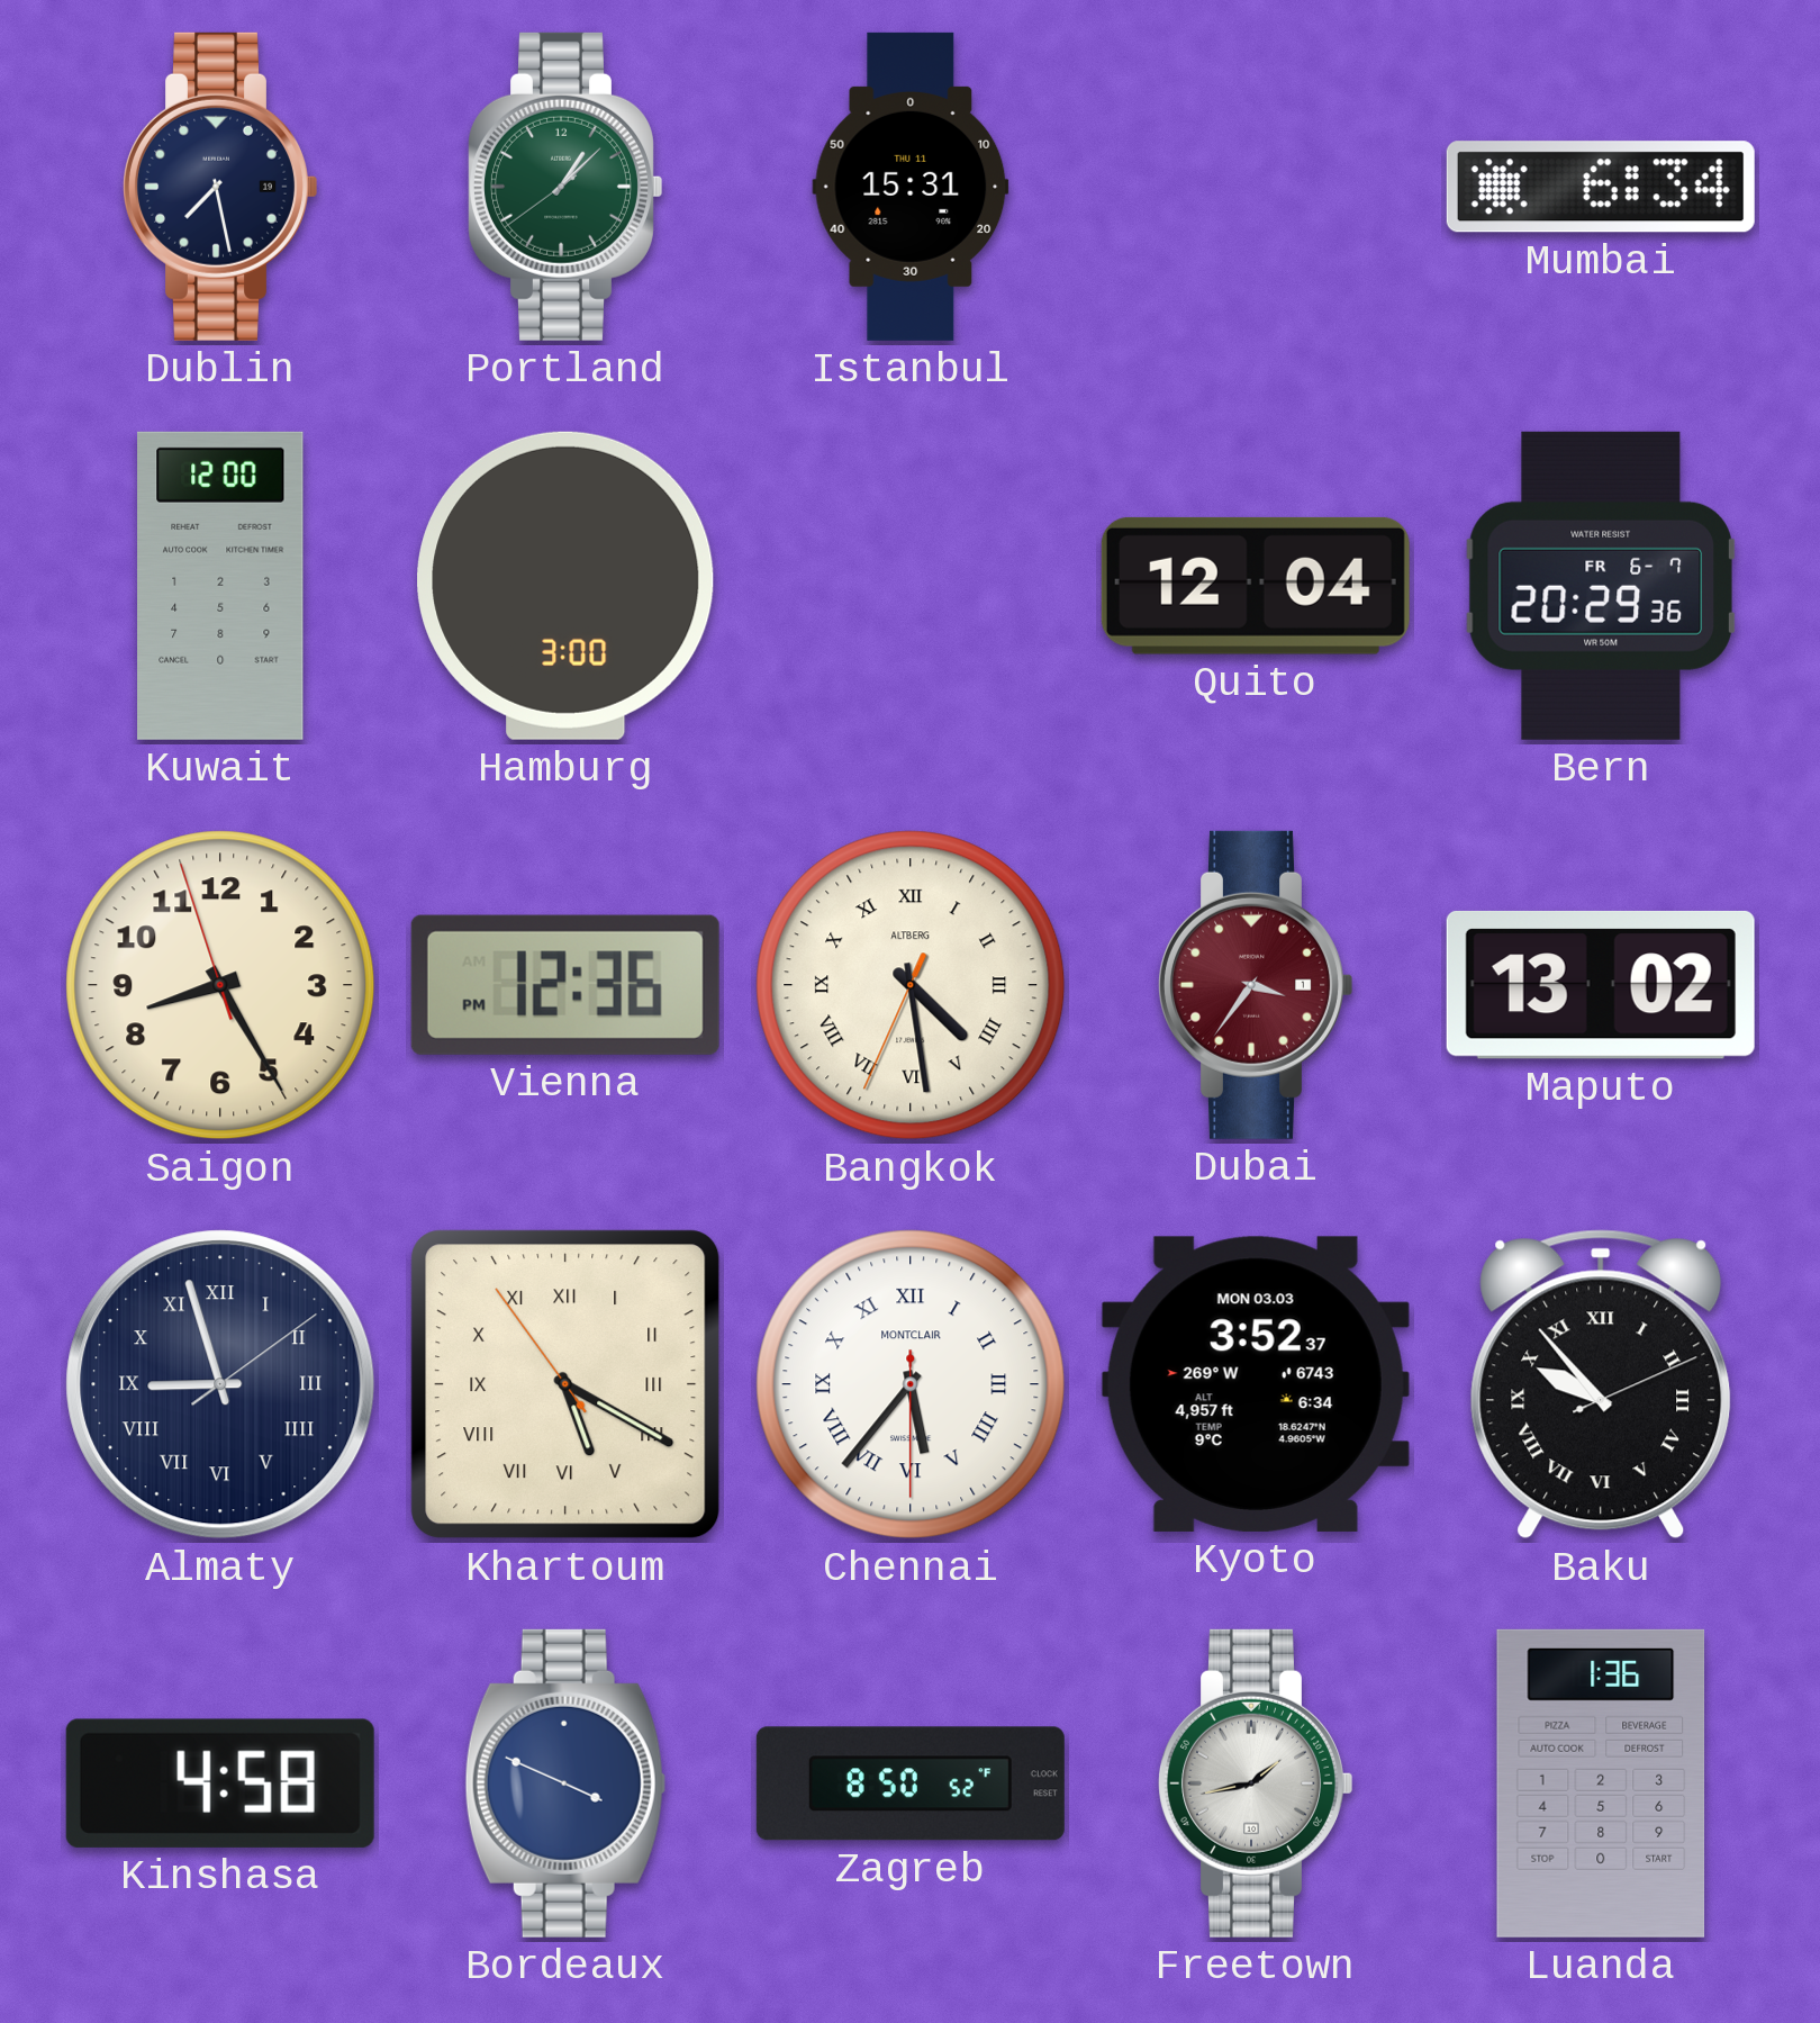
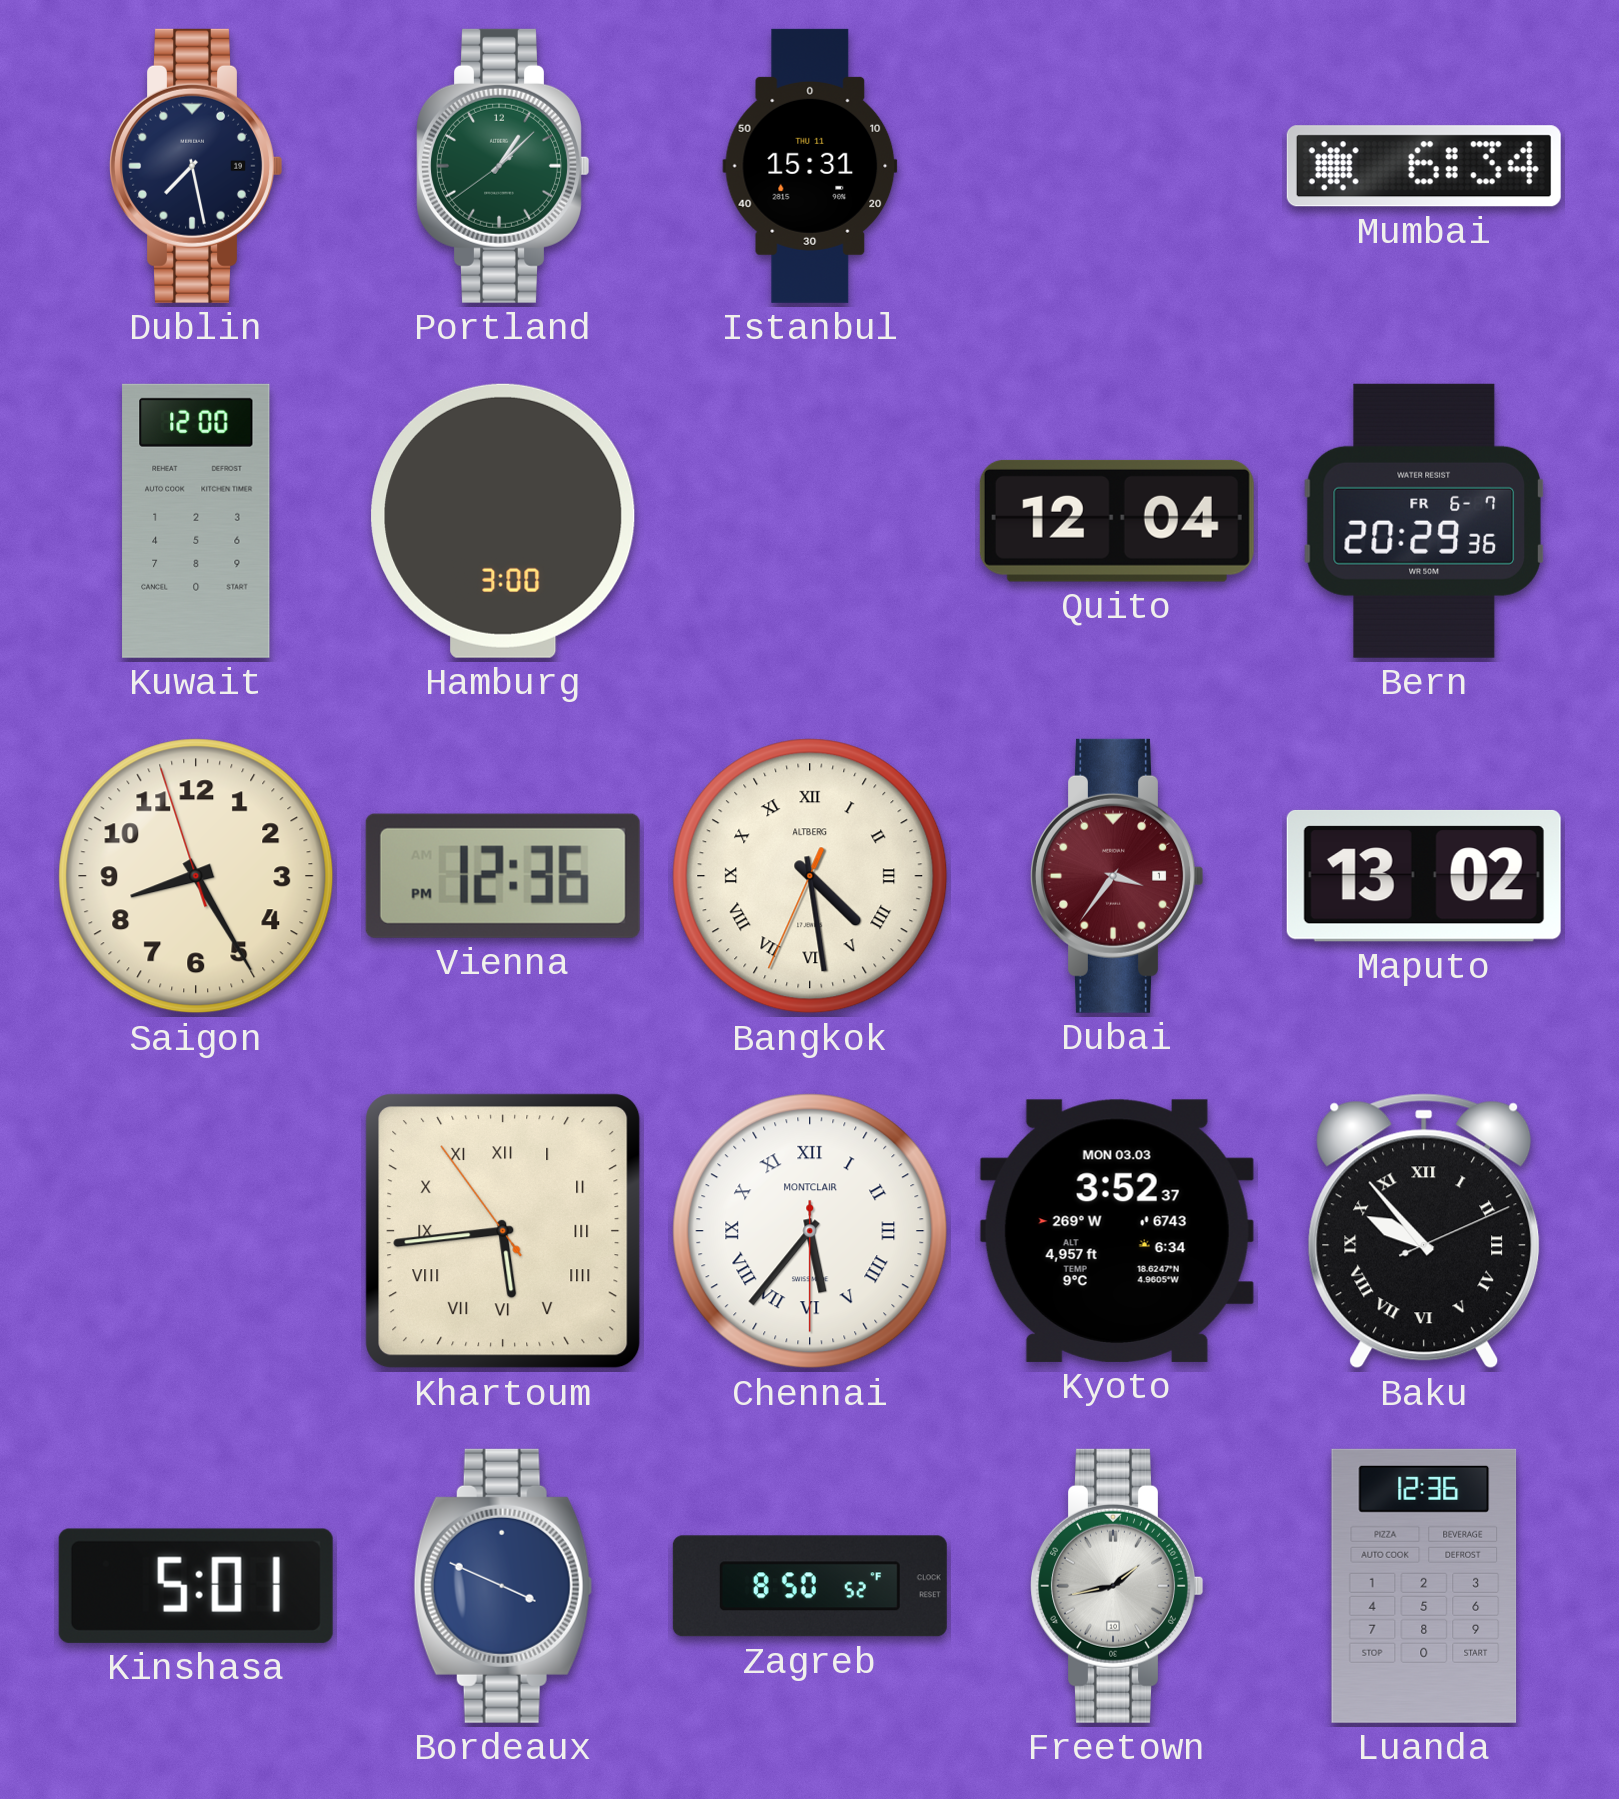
Almaty: 8:57 -> none (220, 1384)
Khartoum: 5:19 -> 5:43 (503, 1231)
Kinshasa: 4:58 -> 5:01 (196, 1586)
Luanda: 1:36 -> 12:36 (1424, 1586)
